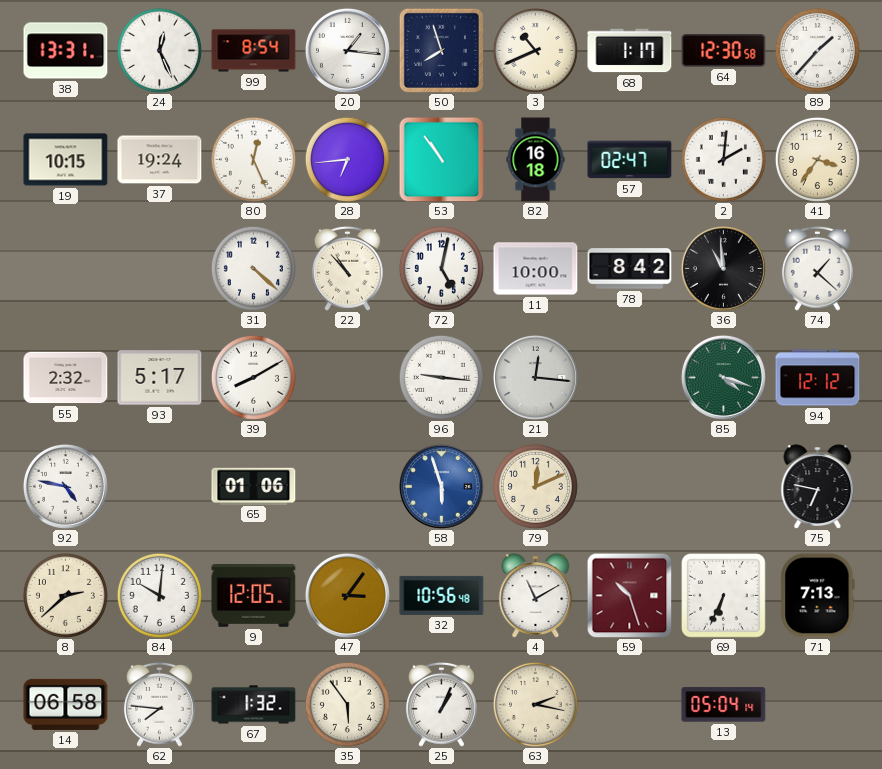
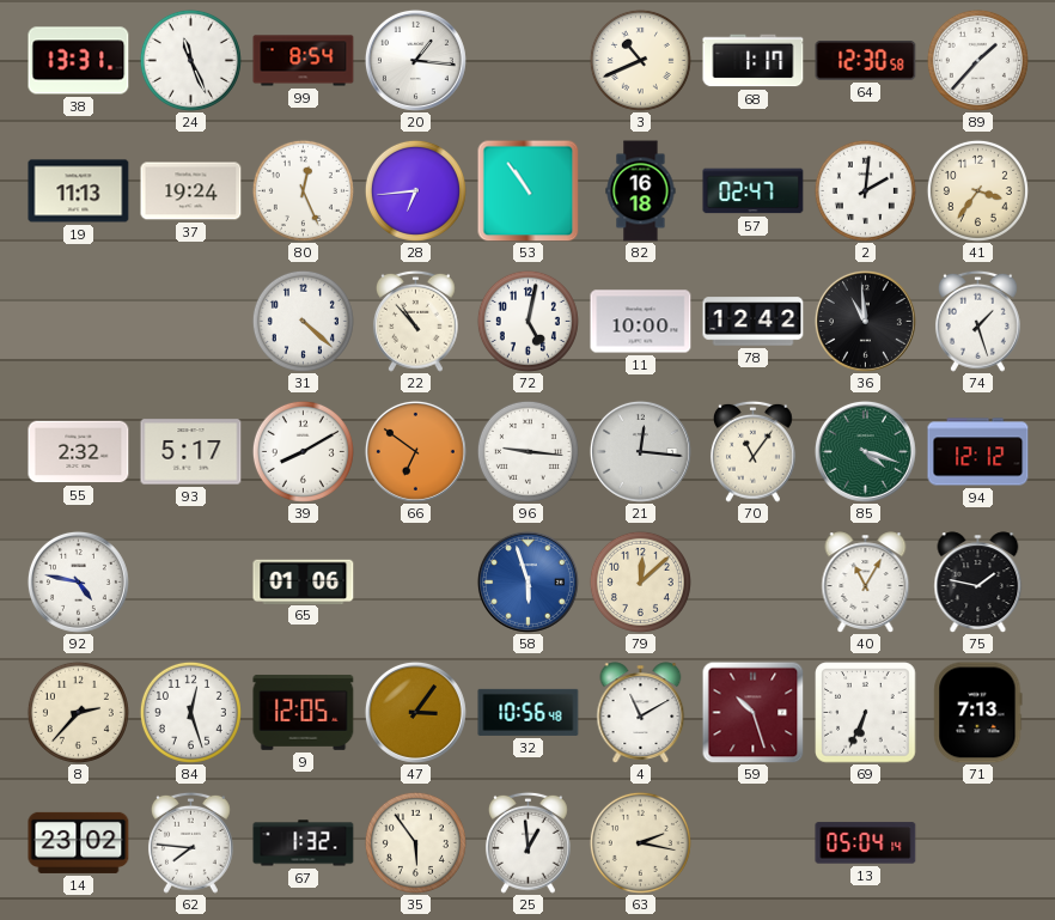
24: 12:26 -> 11:26 (190, 60)
50: 7:57 -> none (441, 50)
19: 10:15 -> 11:13 (79, 191)
78: 8:42 -> 12:42 (754, 322)
74: 1:22 -> 1:27 (978, 321)
66: none -> 6:51 (415, 451)
70: none -> 11:06 (754, 451)
79: 12:11 -> 12:08 (640, 581)
40: none -> 11:05 (866, 583)
75: 6:47 -> 1:47 (978, 583)
8: 2:38 -> 2:37 (78, 712)
84: 10:01 -> 12:27 (190, 712)
14: 06:58 -> 23:02 (79, 842)
25: 1:04 -> 12:59 (529, 842)
